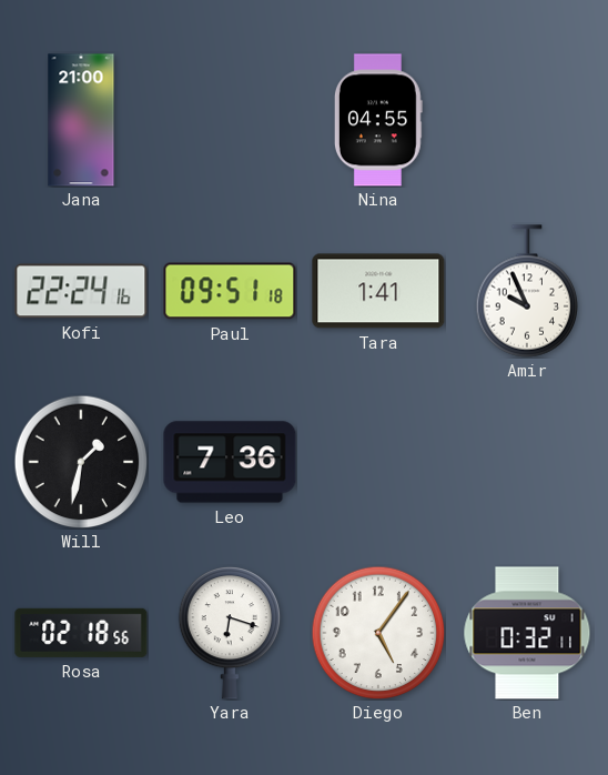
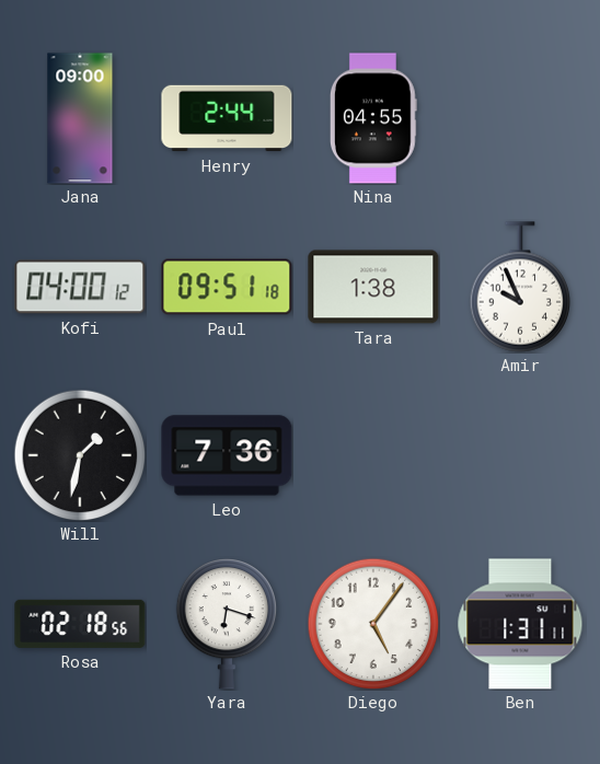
Jana: 21:00 -> 09:00 (80, 118)
Henry: none -> 2:44 (227, 118)
Kofi: 22:24 -> 04:00 (80, 287)
Tara: 1:41 -> 1:38 (373, 287)
Ben: 0:32 -> 1:31 (520, 624)
